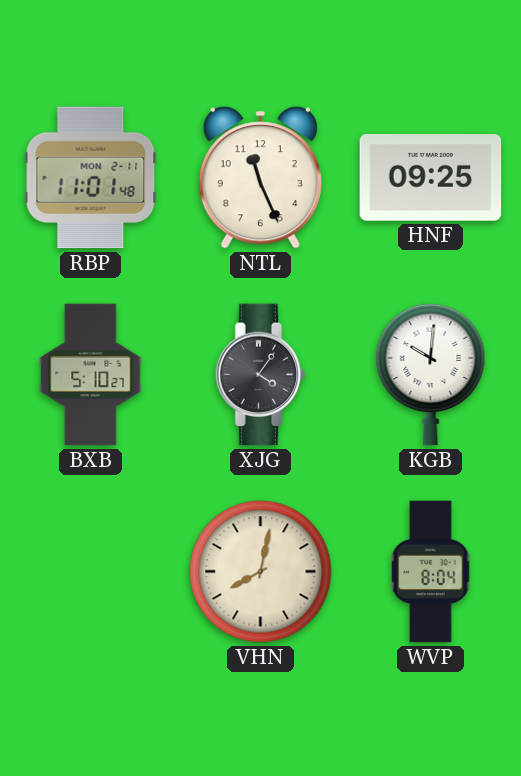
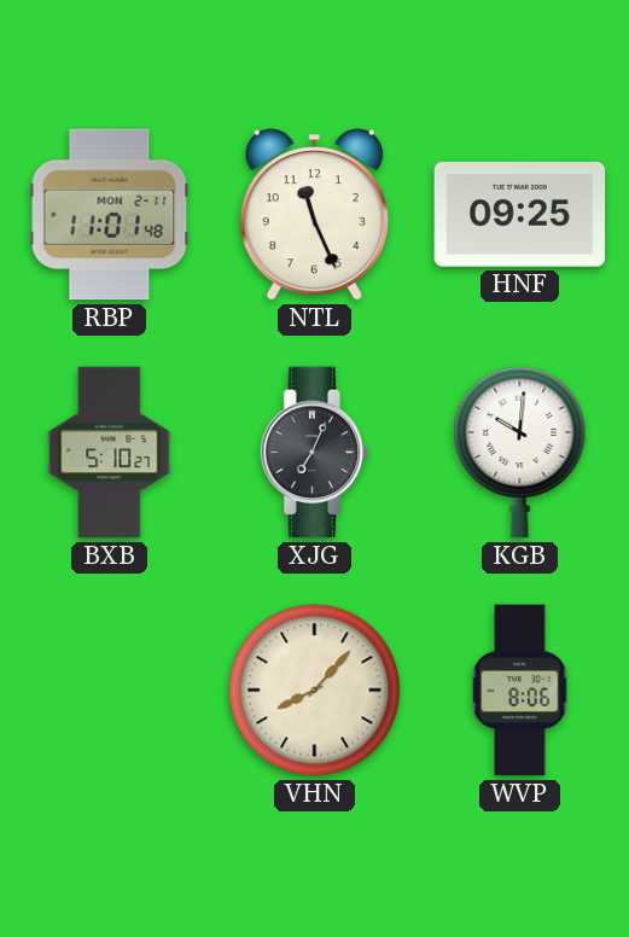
XJG: 4:06 -> 7:04 (315, 453)
VHN: 8:02 -> 8:07 (315, 691)
WVP: 8:04 -> 8:06 (520, 691)
